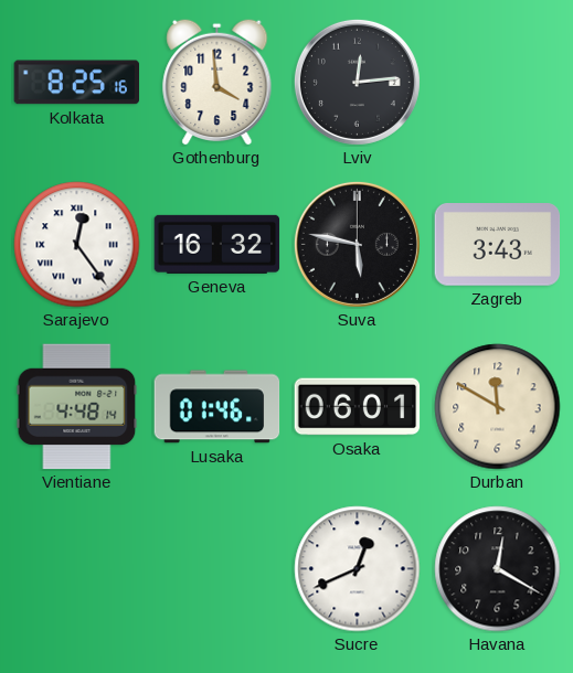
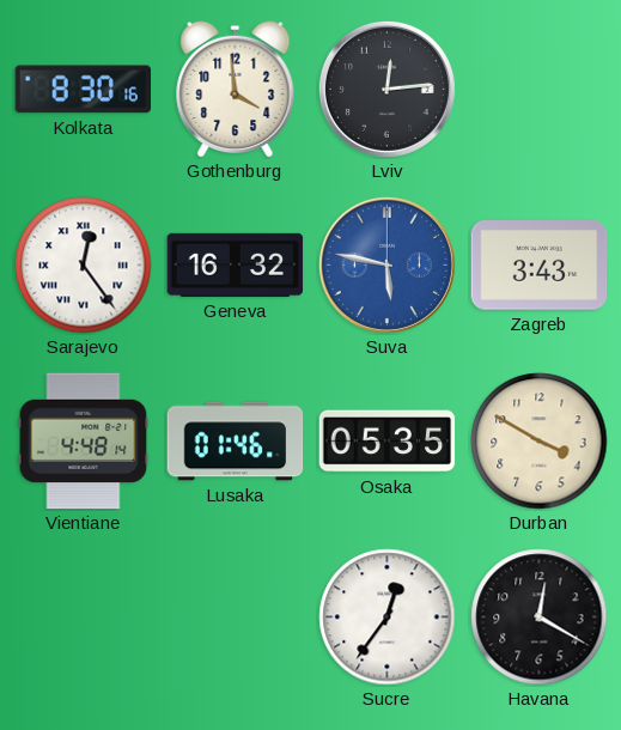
Kolkata: 8:25 -> 8:30 (84, 90)
Suva dial: black -> blue (386, 264)
Osaka: 06:01 -> 05:35 (388, 442)
Durban: 11:50 -> 3:50 (540, 442)
Sucre: 12:41 -> 12:36 (388, 618)
